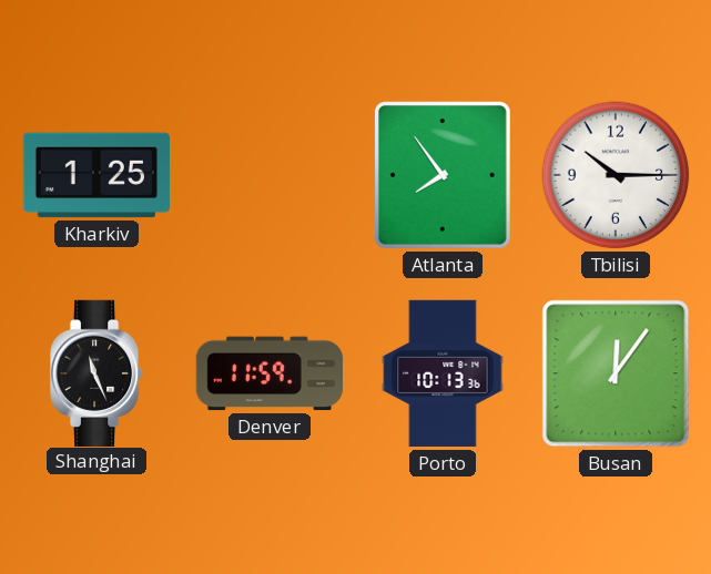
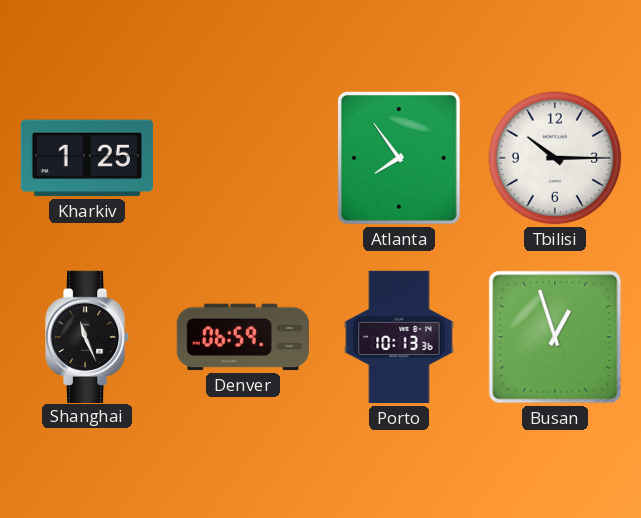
Denver: 11:59 -> 06:59 (243, 337)
Busan: 12:06 -> 12:57 (555, 337)
